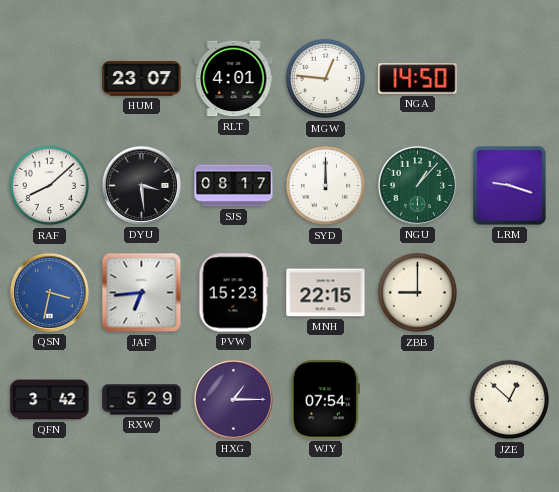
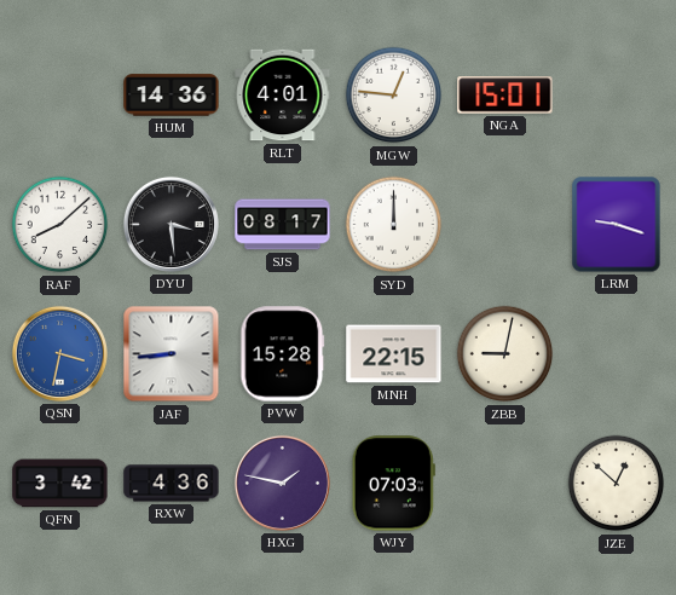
HUM: 23:07 -> 14:36 (172, 96)
NGA: 14:50 -> 15:01 (505, 96)
NGU: 1:07 -> none (417, 185)
JAF: 6:44 -> 8:44 (172, 354)
PVW: 15:23 -> 15:28 (283, 354)
ZBB: 9:00 -> 9:02 (505, 354)
RXW: 5:29 -> 4:36 (172, 484)
HXG: 1:15 -> 1:47 (282, 483)
WJY: 07:54 -> 07:03 (393, 484)
